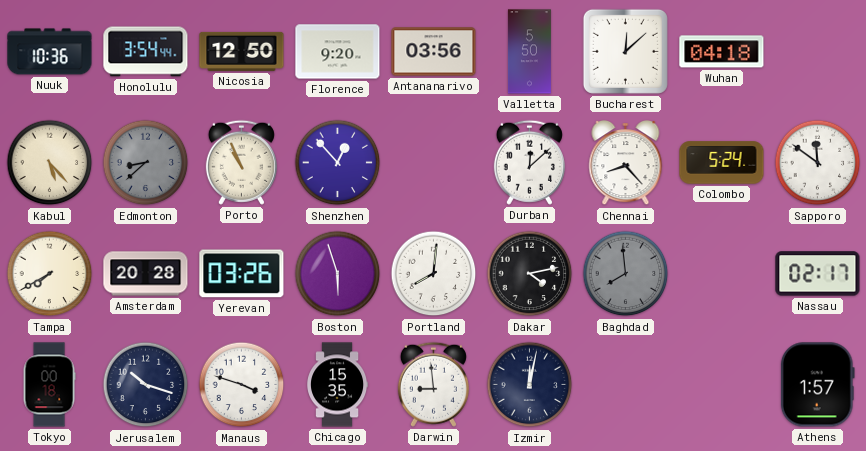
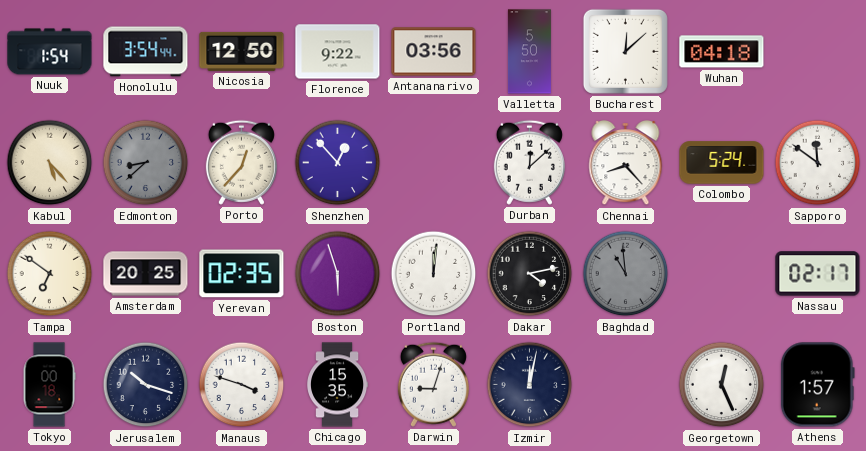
Nuuk: 10:36 -> 1:54 (50, 52)
Florence: 9:20 -> 9:22 (338, 52)
Porto: 10:56 -> 12:37 (241, 162)
Tampa: 7:40 -> 6:51 (50, 274)
Amsterdam: 20:28 -> 20:25 (146, 274)
Yerevan: 03:26 -> 02:35 (242, 274)
Portland: 8:01 -> 12:01 (434, 274)
Baghdad: 7:59 -> 10:59 (626, 274)
Darwin: 8:59 -> 9:03 (433, 384)
Georgetown: none -> 12:26 (722, 385)
